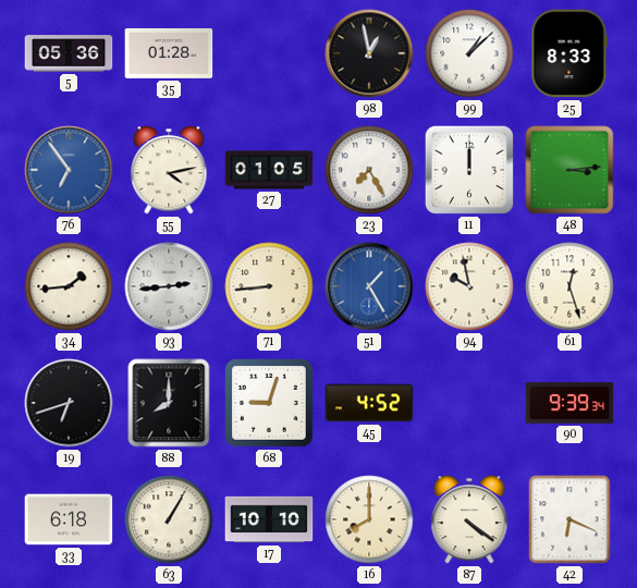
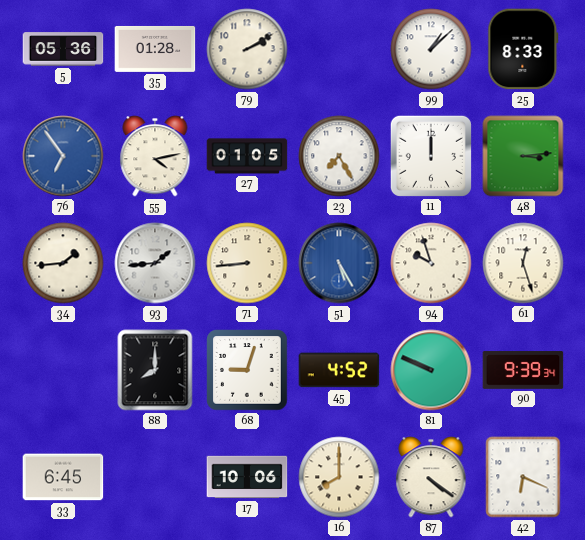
79: none -> 2:10 (247, 49)
98: 12:58 -> none (369, 53)
93: 2:44 -> 1:44 (155, 263)
51: 1:25 -> 5:25 (339, 263)
94: 9:58 -> 9:57 (431, 263)
19: 6:42 -> none (69, 403)
81: none -> 9:49 (431, 370)
33: 6:18 -> 6:45 (63, 477)
63: 1:05 -> none (169, 519)
17: 10:10 -> 10:06 (247, 477)
